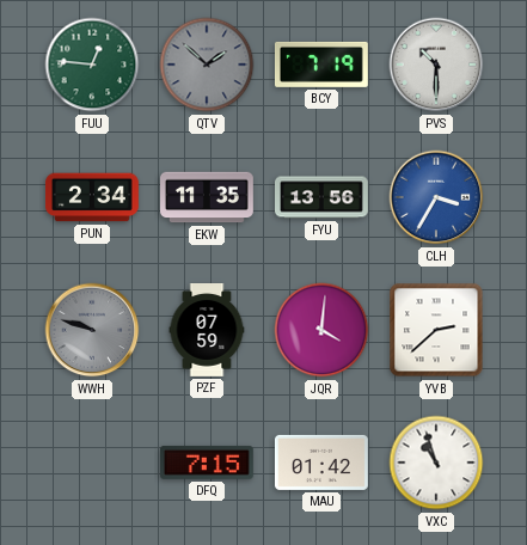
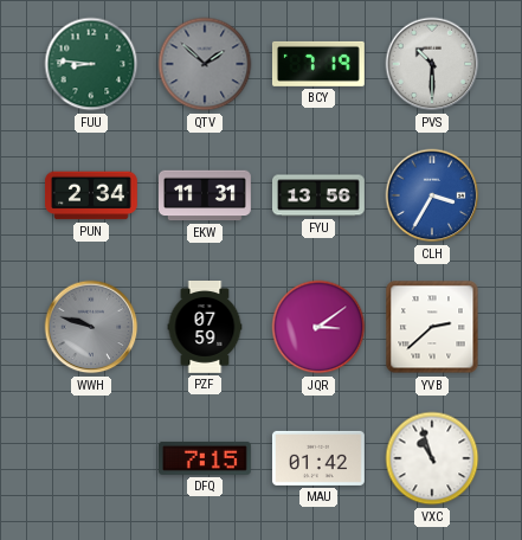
FUU: 12:46 -> 8:46 (91, 64)
EKW: 11:35 -> 11:31 (206, 195)
JQR: 4:01 -> 3:09 (318, 327)
